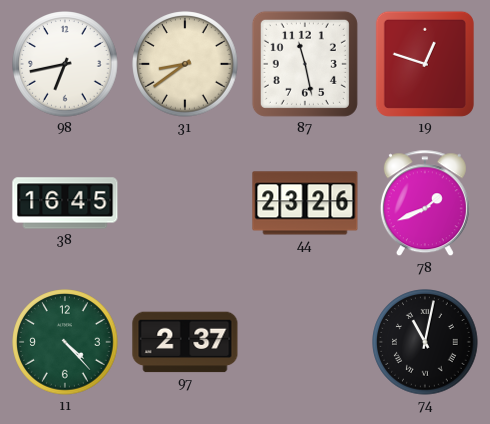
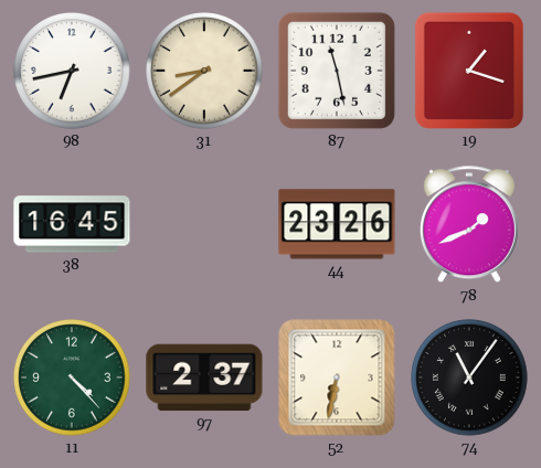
19: 12:48 -> 1:18 (469, 71)
52: none -> 6:32 (337, 377)
74: 11:02 -> 11:06 (469, 377)
